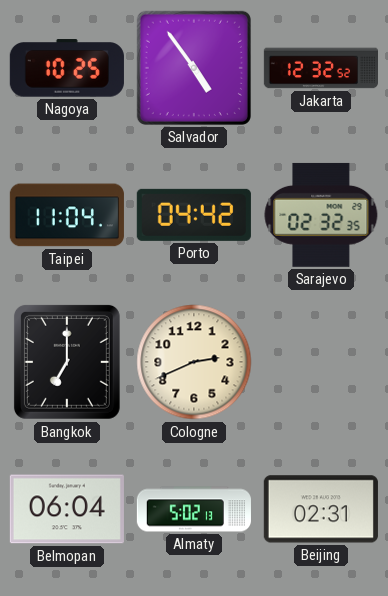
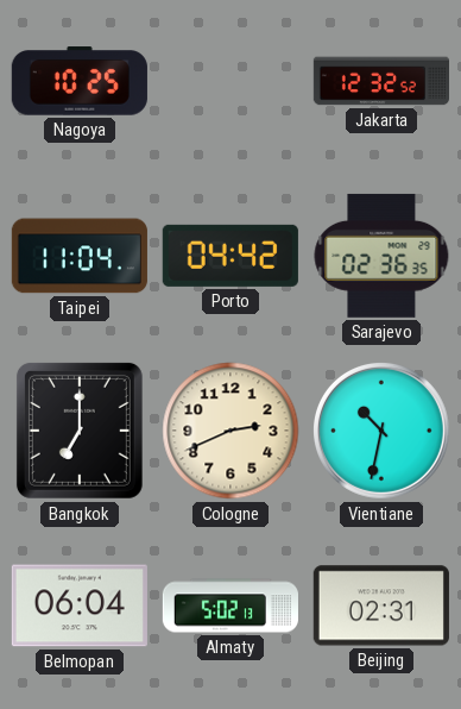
Salvador: 4:54 -> none (194, 68)
Sarajevo: 02:32 -> 02:36 (381, 256)
Vientiane: none -> 10:32 (381, 431)
